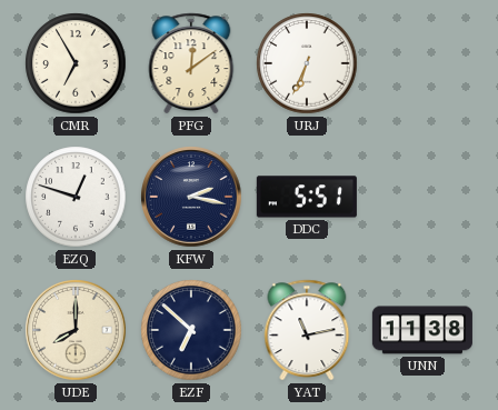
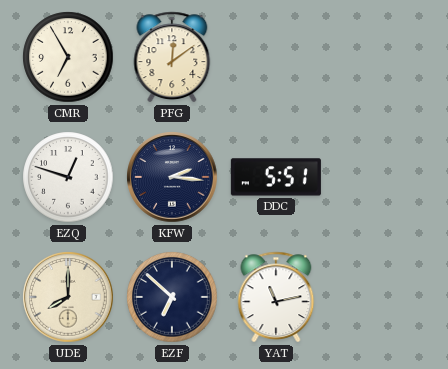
URJ: 6:34 -> none (307, 63)
KFW: 2:17 -> 2:16 (172, 177)
UNN: 11:38 -> none (422, 330)
